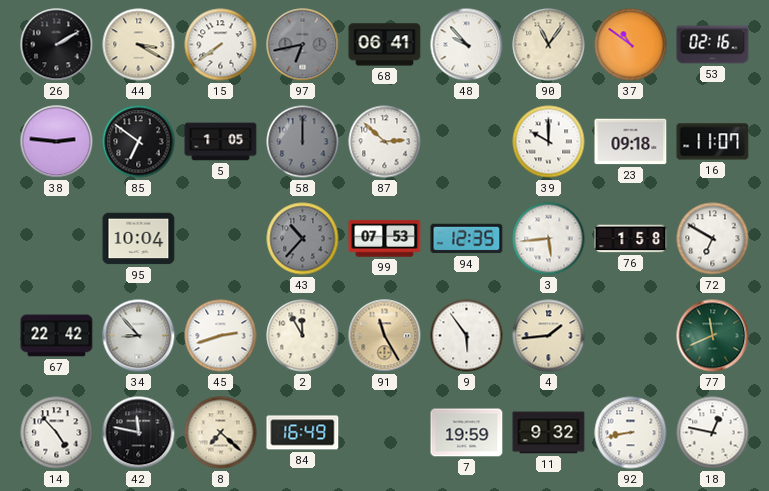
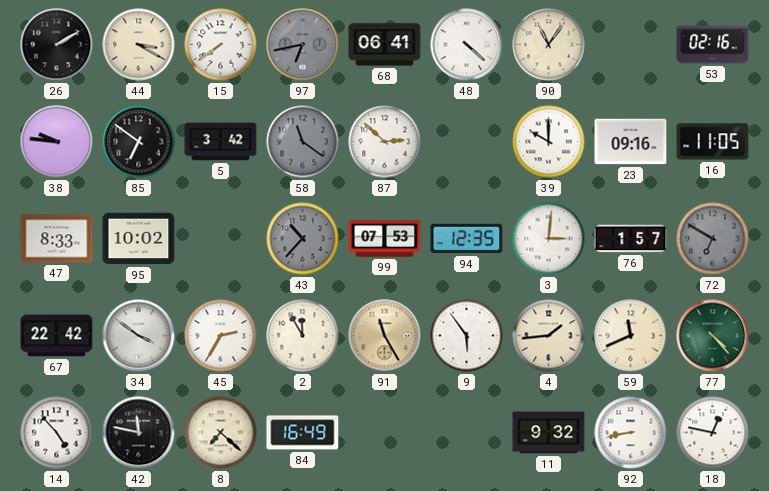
48: 9:53 -> 4:22 (467, 45)
37: 10:51 -> none (631, 45)
38: 2:46 -> 9:46 (57, 142)
5: 1:05 -> 3:42 (221, 142)
58: 12:00 -> 11:21 (303, 142)
23: 09:18 -> 09:16 (631, 142)
16: 11:07 -> 11:05 (713, 142)
47: none -> 8:33 (57, 239)
95: 10:04 -> 10:02 (139, 239)
3: 5:44 -> 3:01 (549, 239)
76: 1:58 -> 1:57 (631, 239)
72 dial: white -> grey (713, 239)
34: 8:53 -> 3:51 (139, 336)
45: 2:42 -> 2:35 (221, 336)
59: none -> 11:41 (631, 336)
77: 11:41 -> 4:23 (713, 336)
7: 19:59 -> none (467, 433)
